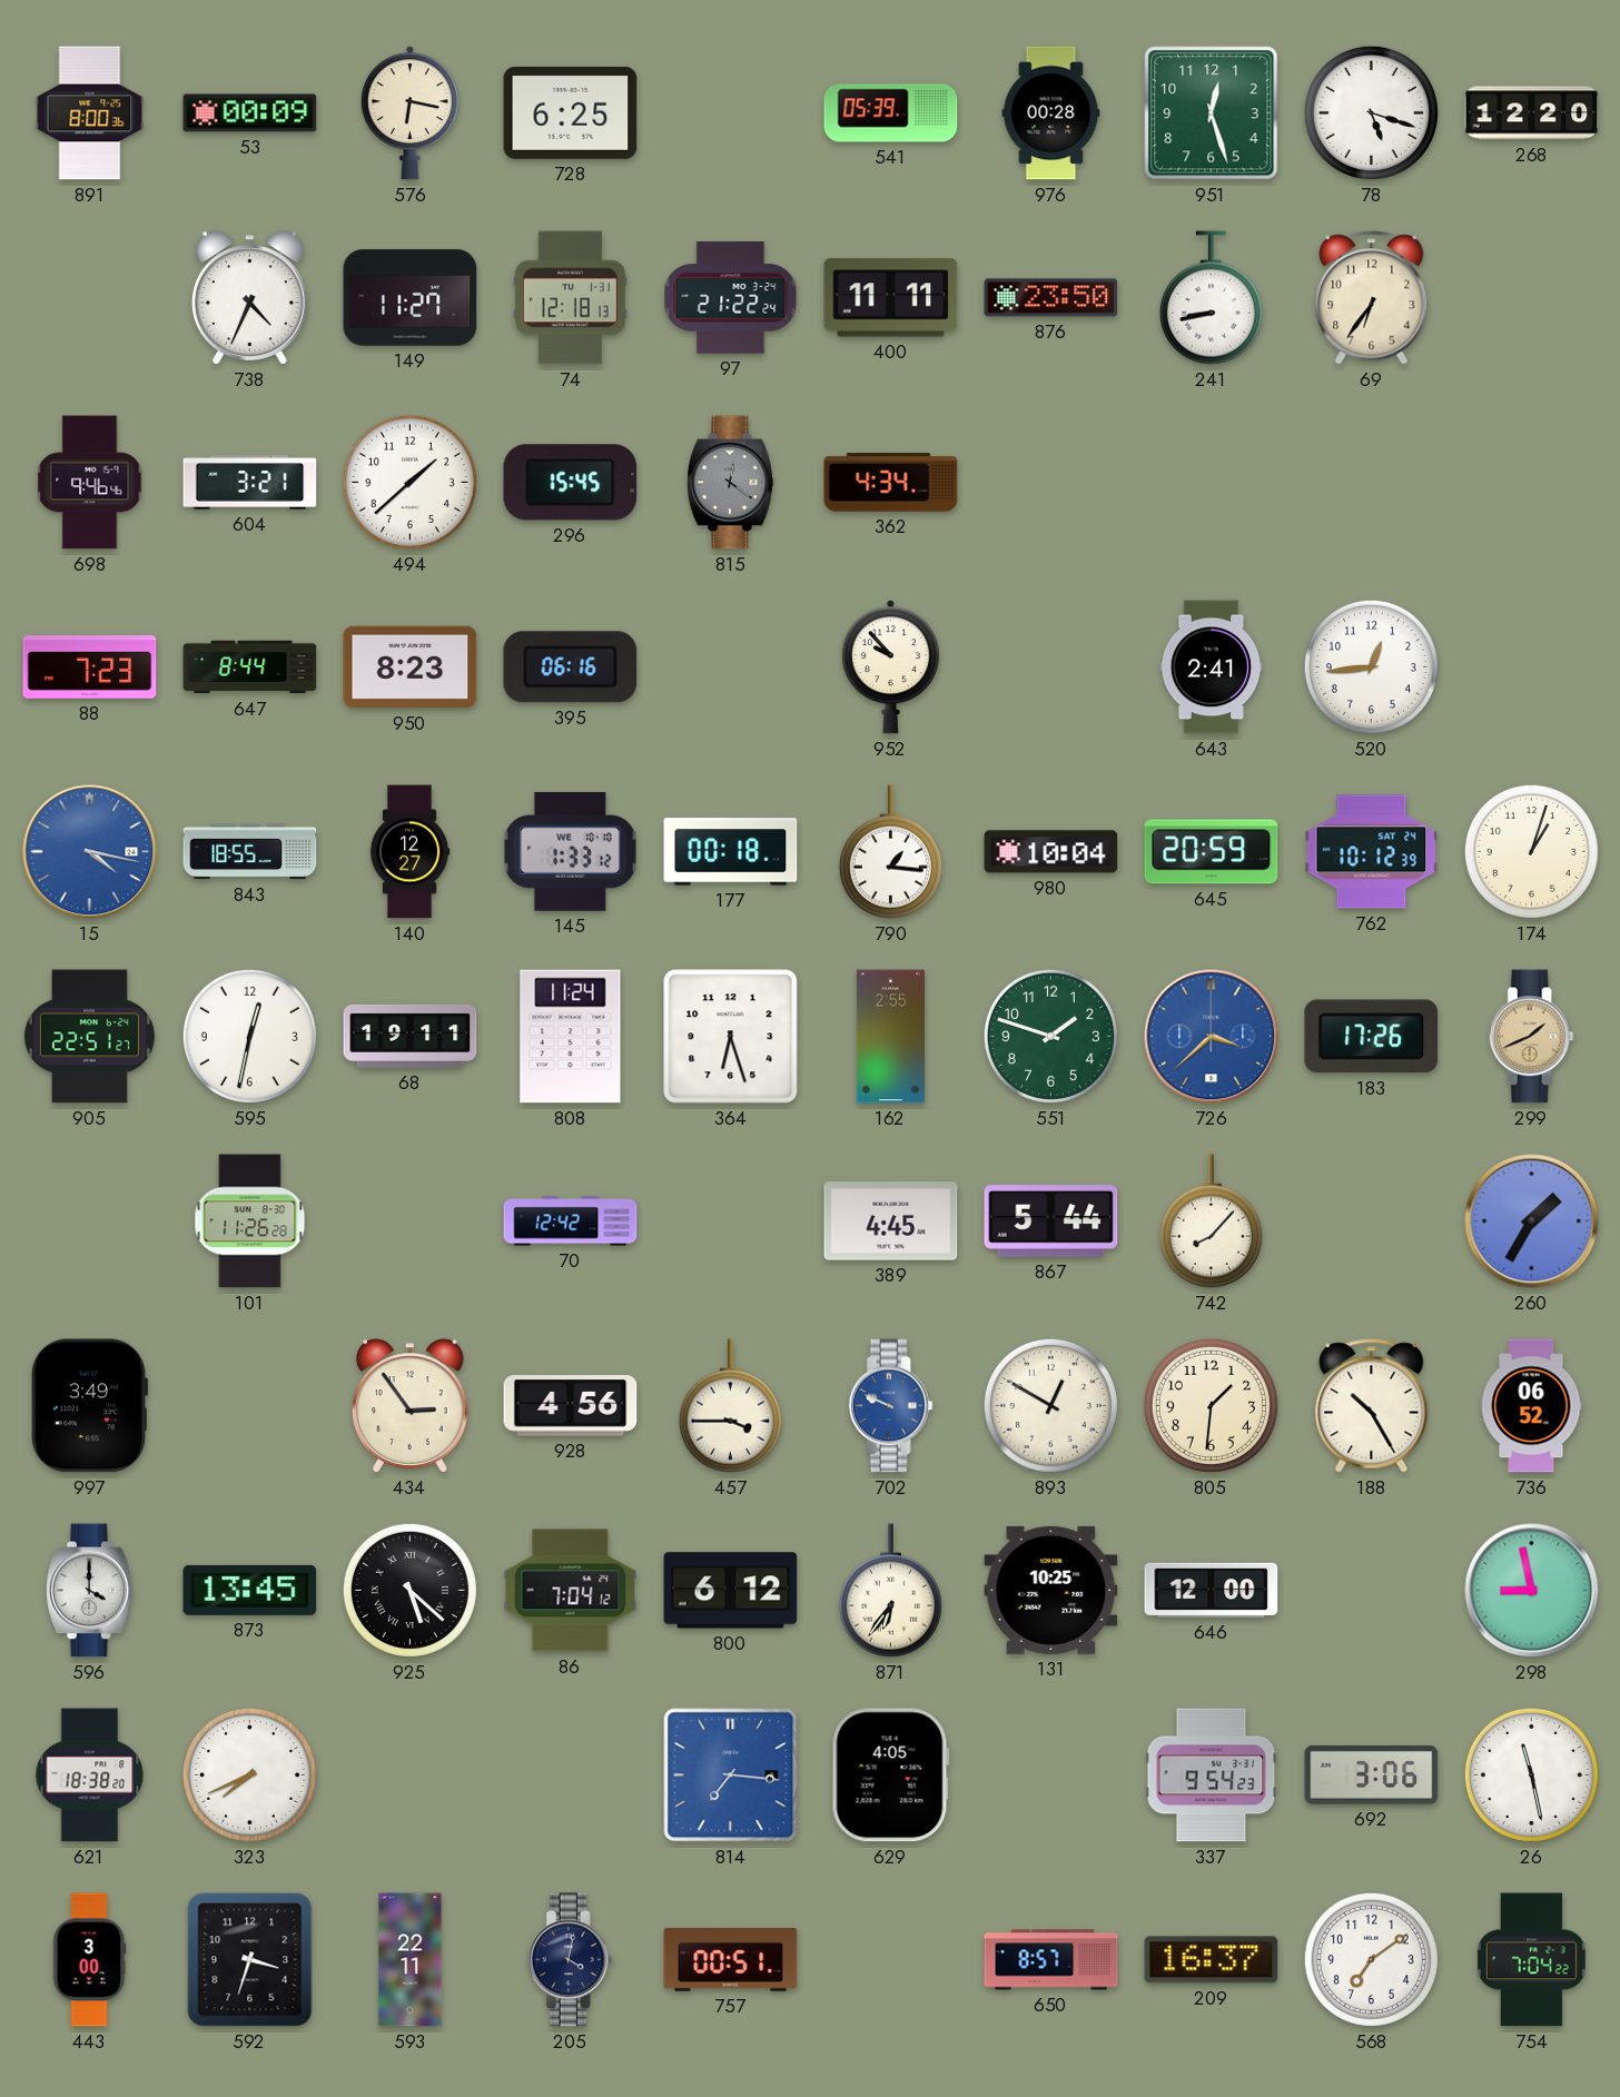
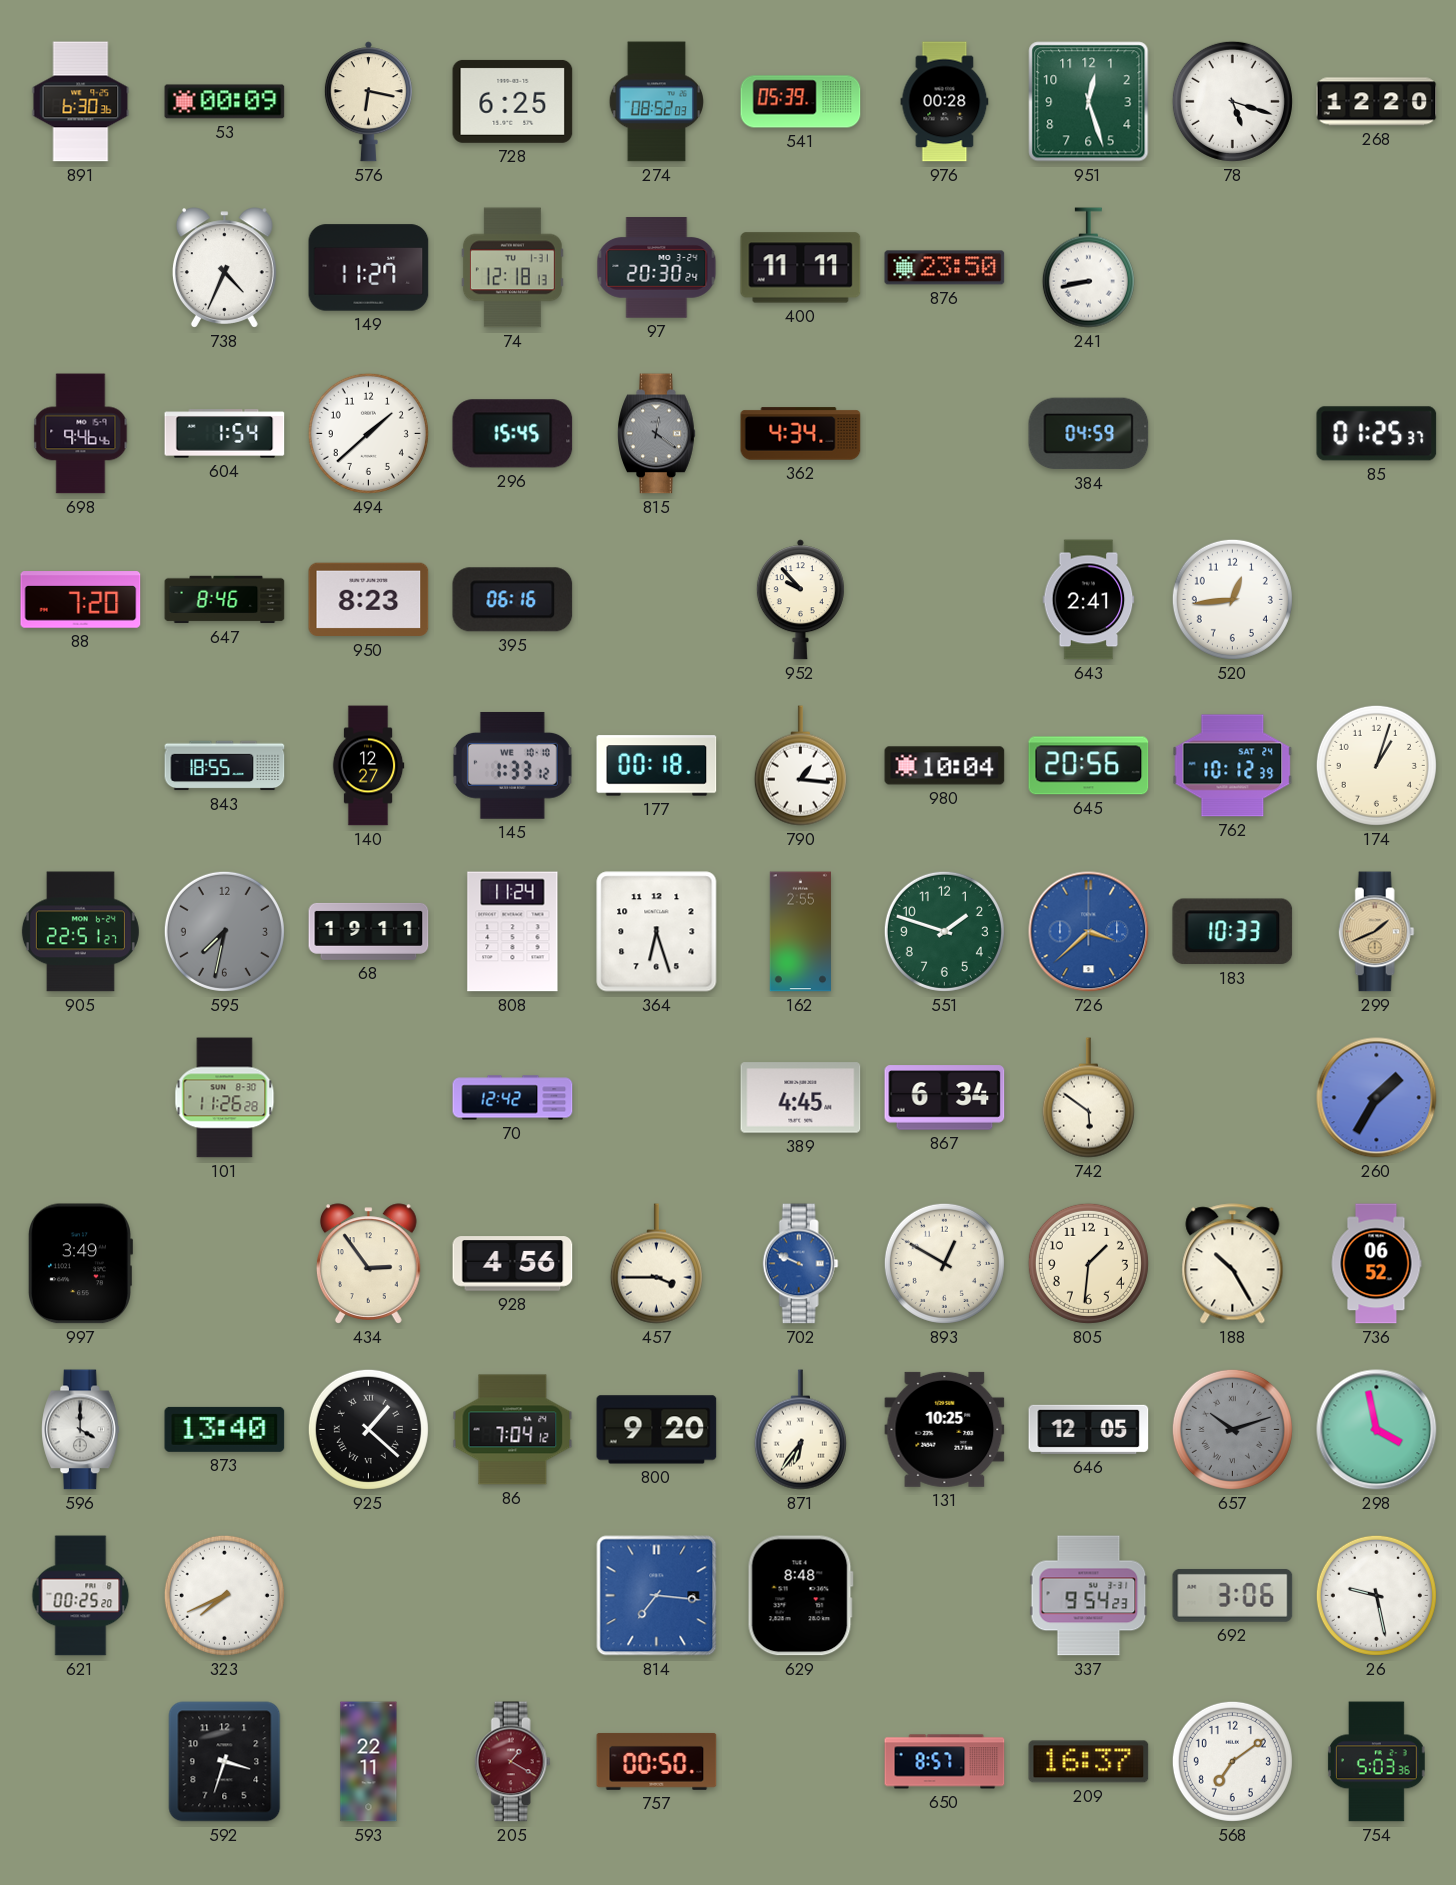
891: 8:00 -> 6:30 (81, 102)
274: none -> 08:52 (656, 102)
97: 21:22 -> 20:30 (657, 268)
69: 6:36 -> none (1372, 298)
604: 3:21 -> 1:54 (225, 434)
384: none -> 04:59 (1089, 434)
85: none -> 01:25 (1377, 434)
88: 7:23 -> 7:20 (81, 600)
647: 8:44 -> 8:46 (225, 600)
15: 4:17 -> none (90, 852)
645: 20:59 -> 20:56 (1089, 766)
595: 12:32 -> 7:32 (224, 931)
595 dial: white -> grey (224, 931)
183: 17:26 -> 10:33 (1233, 932)
867: 5:44 -> 6:34 (945, 1098)
742: 8:07 -> 5:51 (1088, 1098)
873: 13:45 -> 13:40 (225, 1429)
925: 5:22 -> 1:22 (368, 1429)
800: 6:12 -> 9:20 (657, 1430)
646: 12:00 -> 12:05 (1089, 1429)
657: none -> 10:12 (1232, 1429)
298: 8:58 -> 3:58 (1377, 1430)
621: 18:38 -> 00:25 (81, 1596)
629: 4:05 -> 8:48 (800, 1596)
26: 11:28 -> 9:28 (1376, 1595)
443: 3:00 -> none (89, 1960)
205: 4:02 -> 1:20 (512, 1762)
205 dial: navy -> burgundy (512, 1762)
757: 00:51 -> 00:50 (657, 1761)
754: 7:04 -> 5:03 (1376, 1762)
